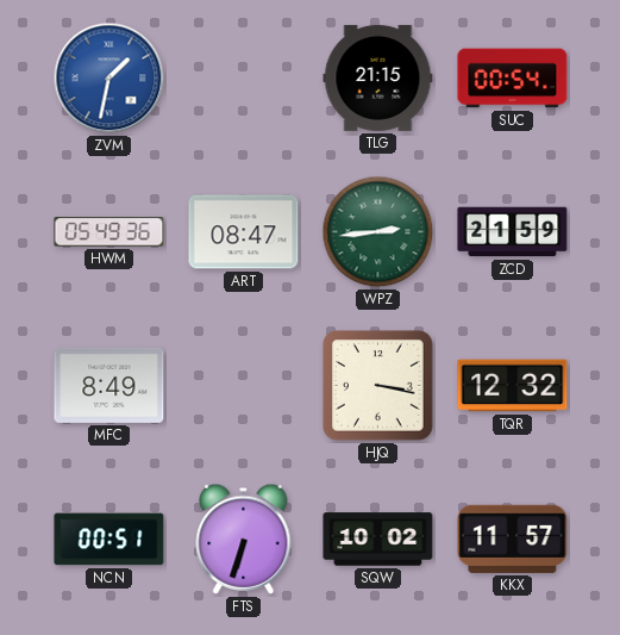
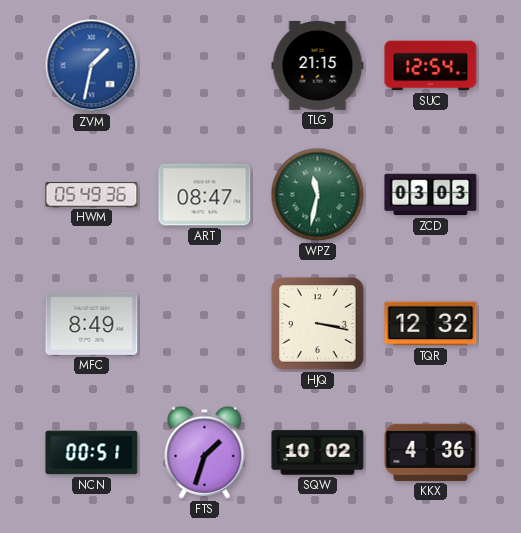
SUC: 00:54 -> 12:54 (431, 66)
WPZ: 2:44 -> 11:32 (318, 195)
ZCD: 21:59 -> 03:03 (431, 195)
FTS: 6:33 -> 1:33 (205, 452)
KKX: 11:57 -> 4:36 (431, 452)
